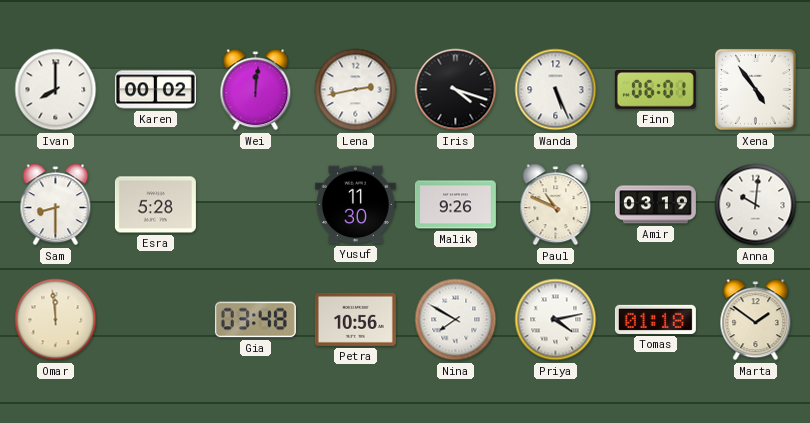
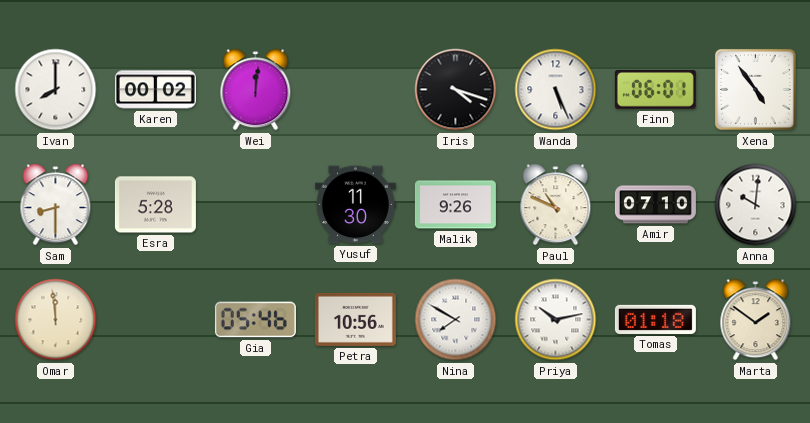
Lena: 2:43 -> none (356, 90)
Amir: 03:19 -> 07:10 (655, 205)
Gia: 03:48 -> 05:46 (255, 320)
Priya: 4:13 -> 10:13 (556, 320)
